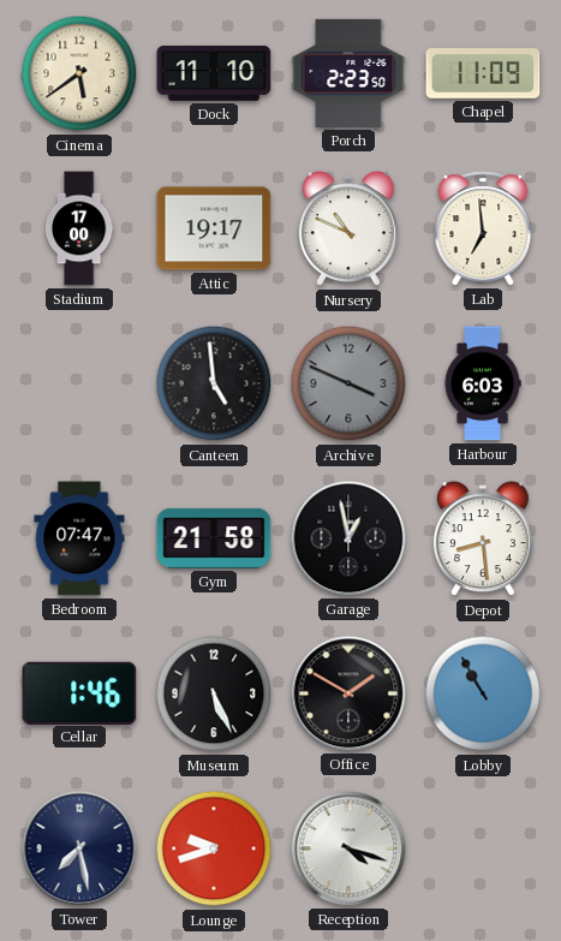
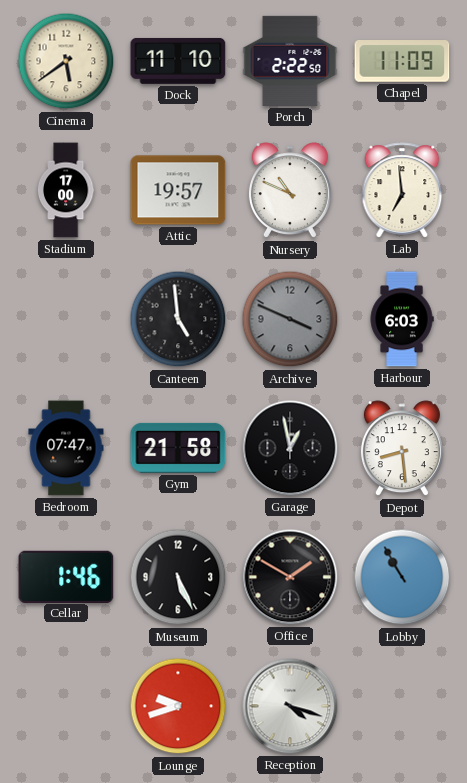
Porch: 2:23 -> 2:22 (290, 61)
Attic: 19:17 -> 19:57 (178, 190)
Tower: 7:28 -> none (79, 848)
